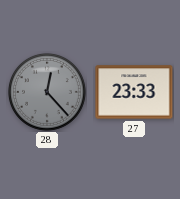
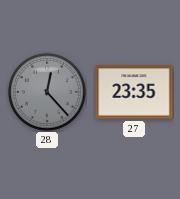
27: 23:33 -> 23:35 (134, 92)
